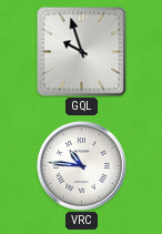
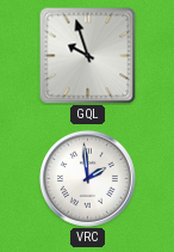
VRC: 10:46 -> 1:59 (87, 178)
